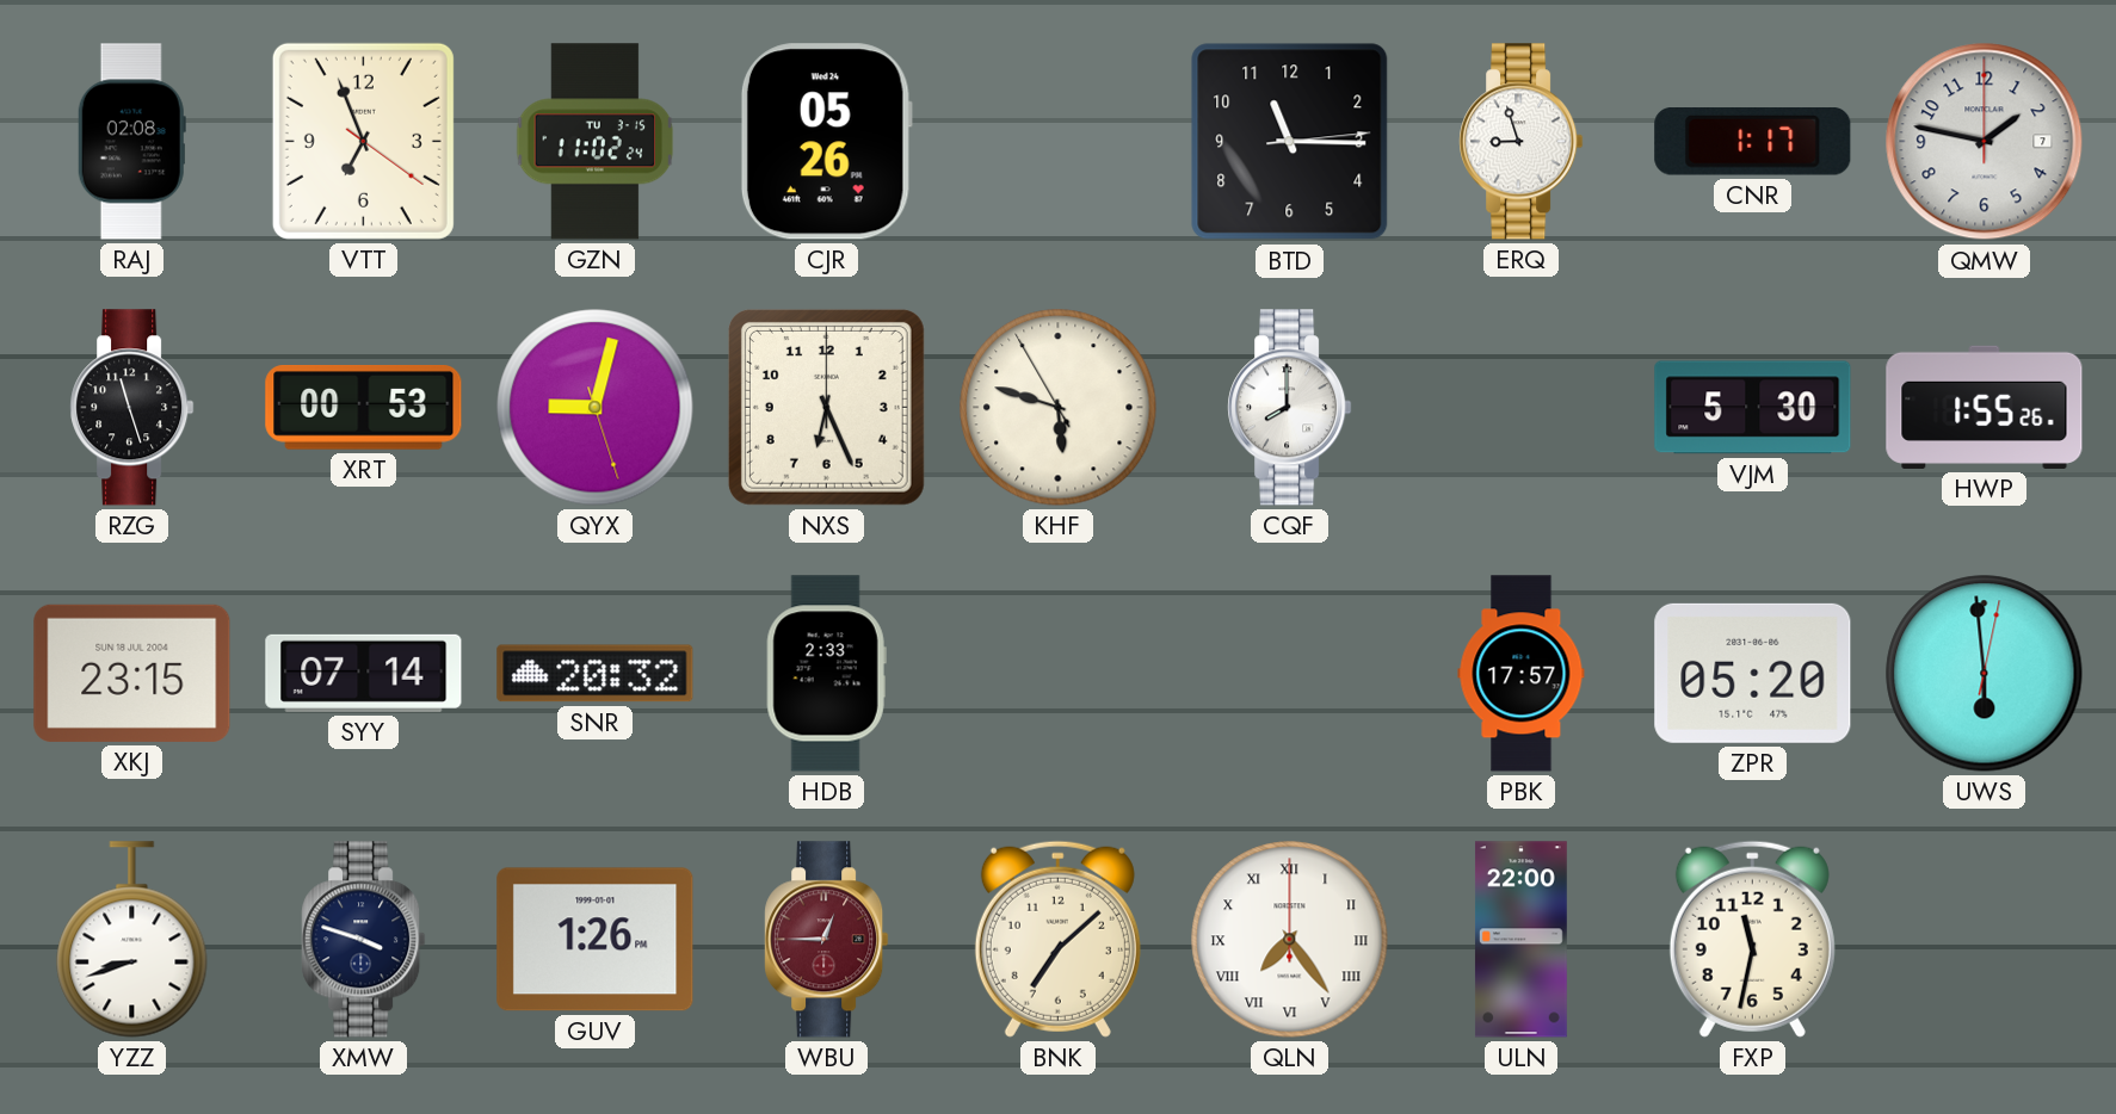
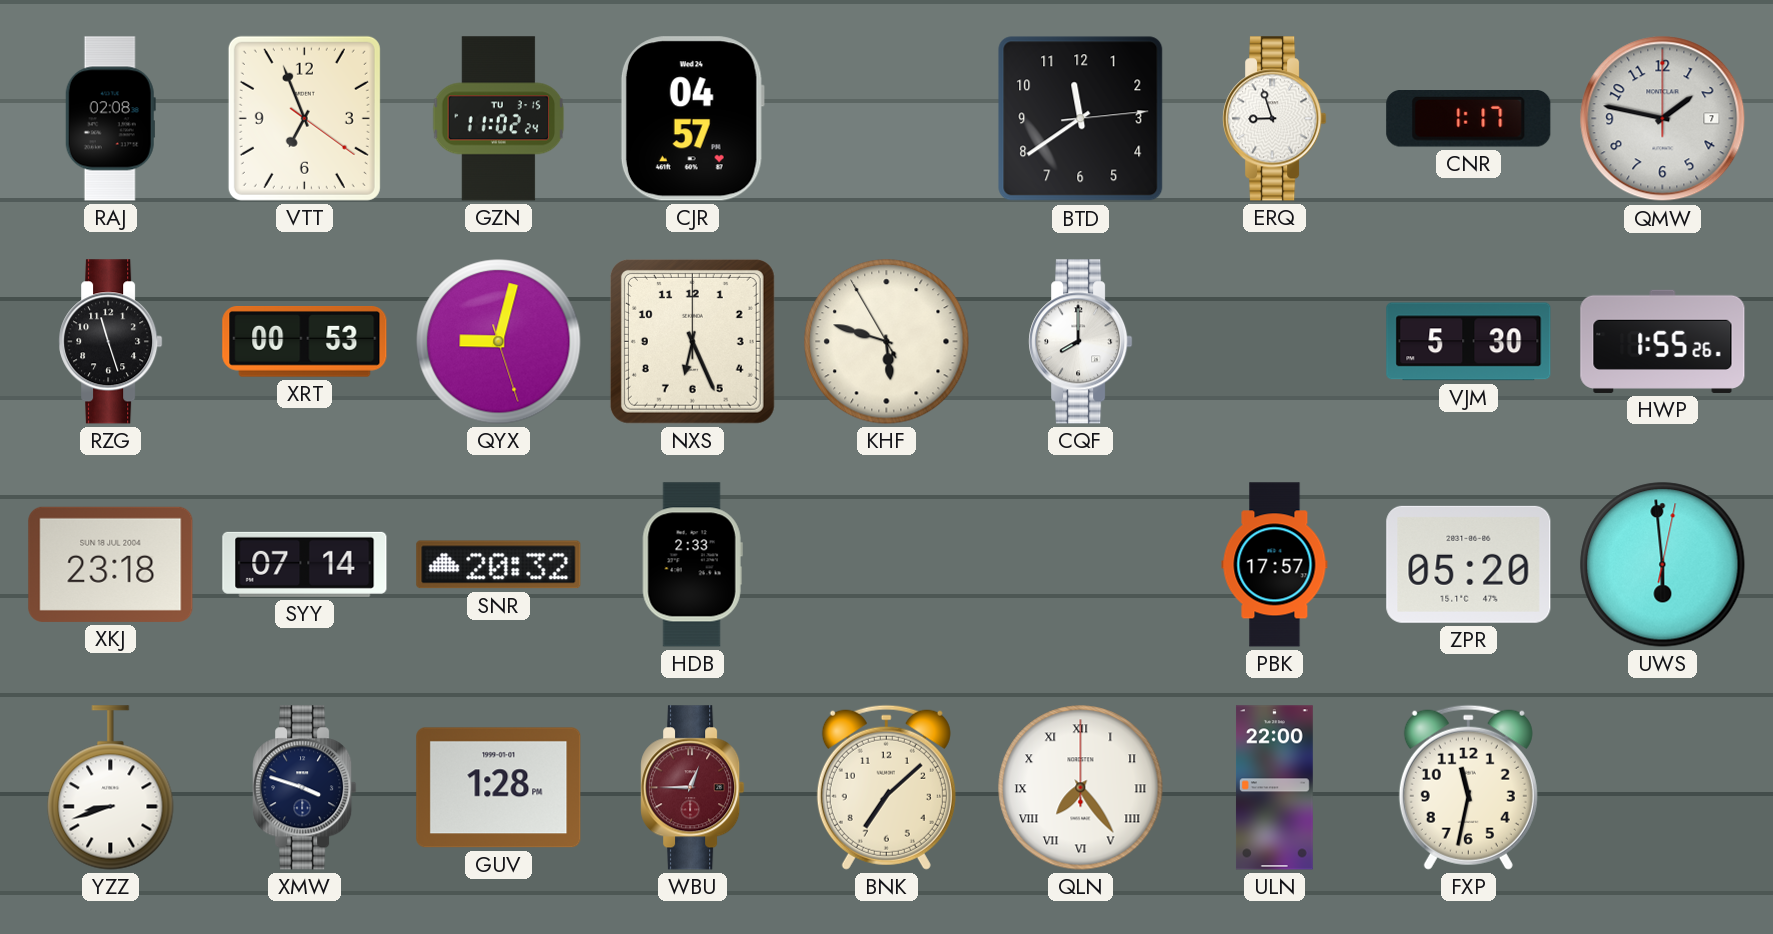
CJR: 05:26 -> 04:57 (692, 119)
BTD: 11:15 -> 11:39 (1081, 119)
XKJ: 23:15 -> 23:18 (111, 564)
GUV: 1:26 -> 1:28 (499, 788)
